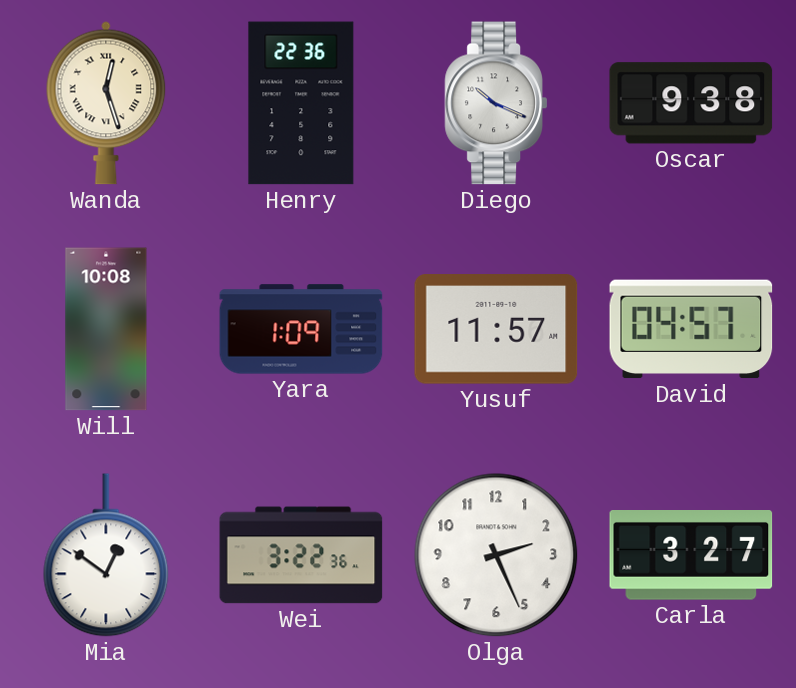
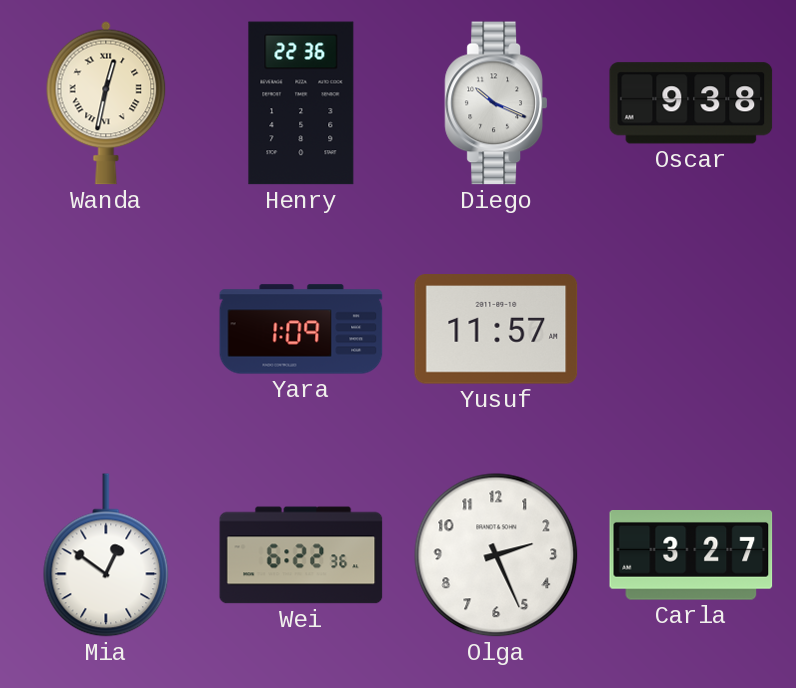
Wanda: 12:27 -> 12:32 (106, 103)
Will: 10:08 -> none (106, 329)
David: 04:57 -> none (691, 329)
Wei: 3:22 -> 6:22 (301, 555)
